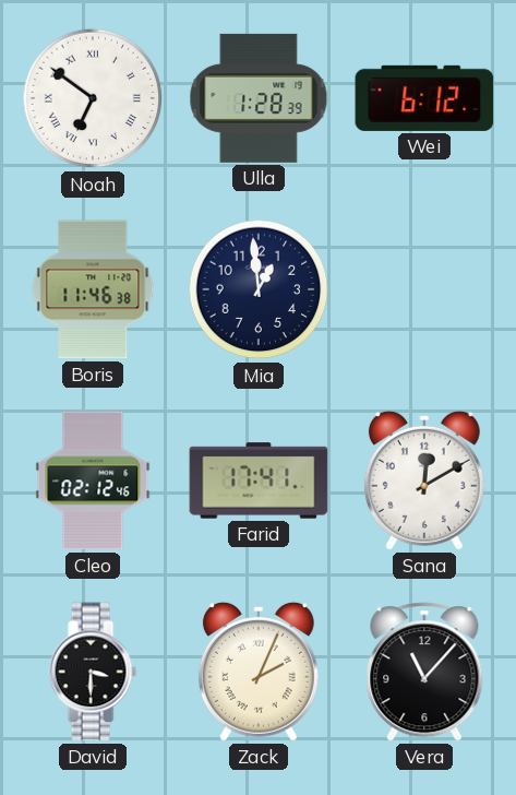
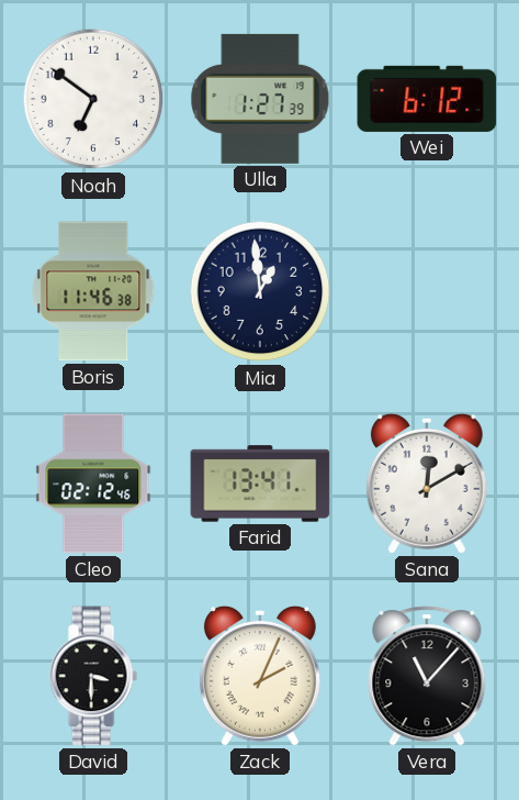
Noah numerals: Roman -> Arabic (93, 99)
Ulla: 1:28 -> 1:27 (260, 99)
Farid: 17:41 -> 13:41 (260, 484)
